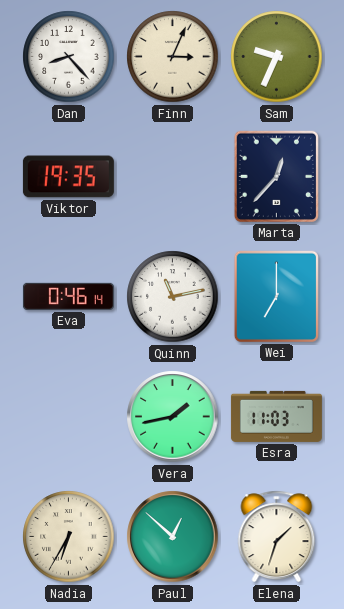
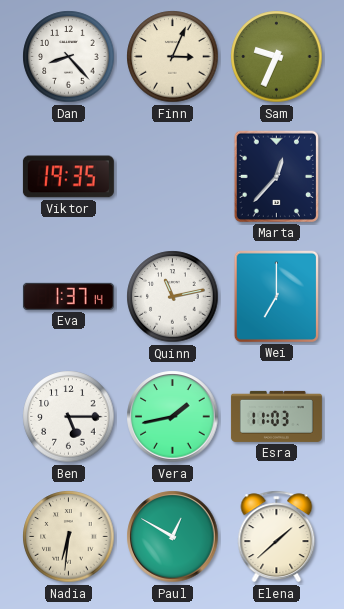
Eva: 0:46 -> 1:37 (68, 296)
Ben: none -> 5:15 (69, 417)
Nadia: 6:35 -> 6:31 (69, 537)
Paul: 12:52 -> 12:50 (173, 537)
Elena: 1:33 -> 1:38 (277, 537)
